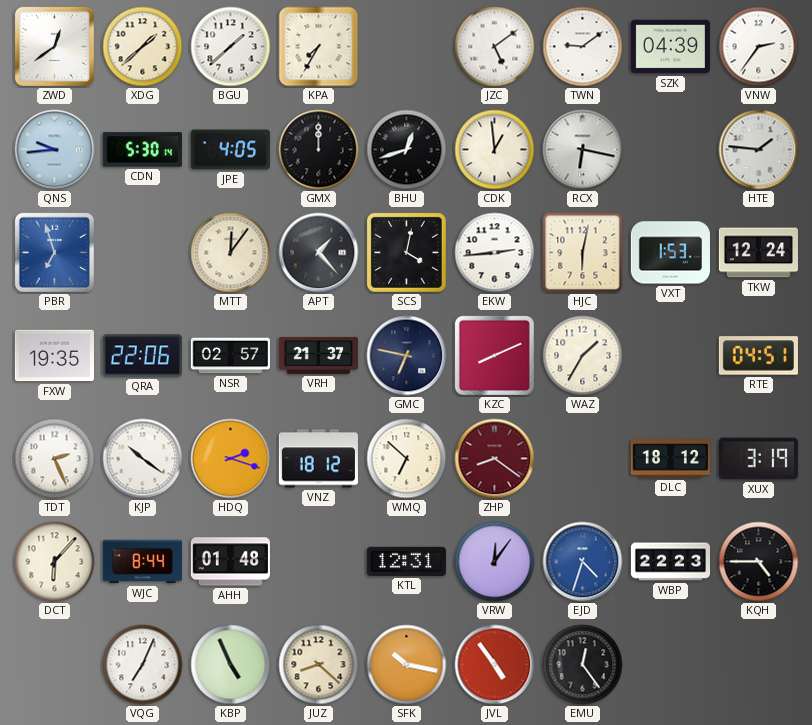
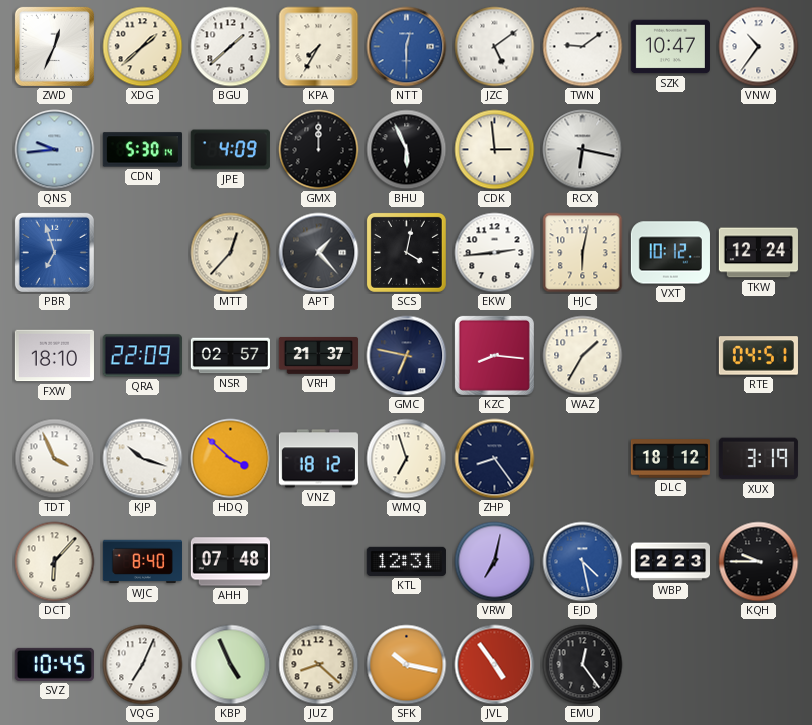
ZWD: 12:39 -> 12:34 (54, 46)
NTT: none -> 12:30 (407, 47)
SZK: 04:39 -> 10:47 (670, 47)
VNW: 2:36 -> 10:36 (759, 47)
JPE: 4:05 -> 4:09 (230, 150)
BHU: 12:42 -> 5:56 (407, 150)
CDK: 12:59 -> 2:59 (495, 150)
HTE: 1:46 -> none (759, 150)
MTT: 12:06 -> 12:37 (231, 253)
VXT: 1:53 -> 10:12 (670, 253)
FXW: 19:35 -> 18:10 (54, 356)
QRA: 22:06 -> 22:09 (142, 356)
KZC: 8:11 -> 8:16 (494, 355)
TDT: 2:26 -> 3:56 (55, 459)
KJP: 10:21 -> 10:18 (143, 459)
HDQ: 2:18 -> 3:52 (231, 459)
WMQ: 6:52 -> 6:57 (407, 459)
ZHP: 8:21 -> 8:24 (495, 459)
ZHP dial: burgundy -> navy (495, 459)
WJC: 8:44 -> 8:40 (142, 562)
AHH: 01:48 -> 07:48 (230, 562)
VRW: 12:06 -> 7:02 (495, 562)
EJD: 4:33 -> 4:28 (583, 562)
KQH: 4:45 -> 9:45 (759, 562)
SVZ: none -> 10:45 (54, 664)
